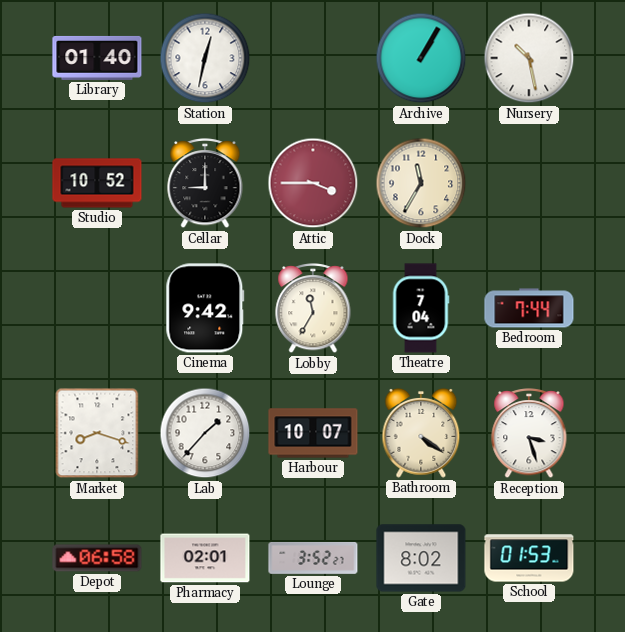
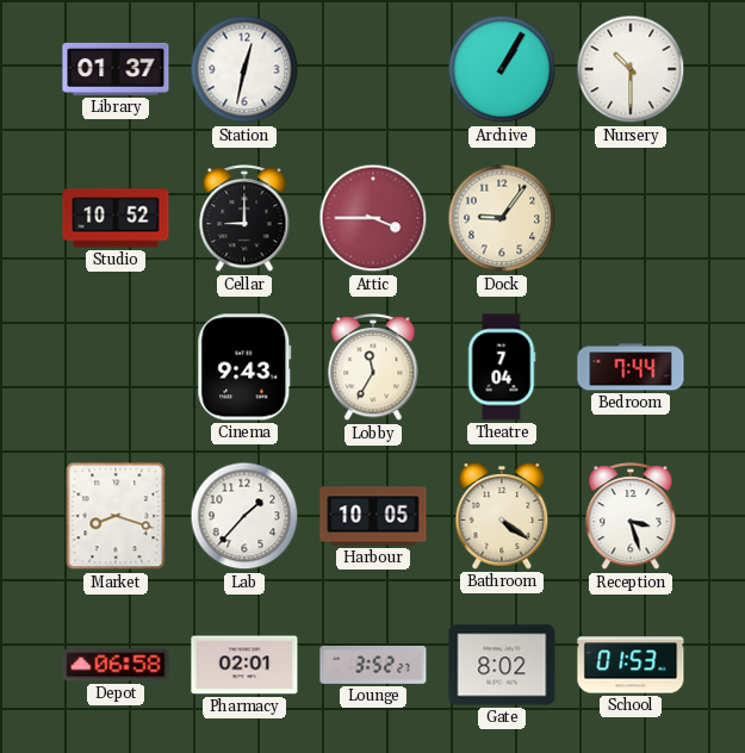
Library: 01:40 -> 01:37 (116, 69)
Nursery: 10:28 -> 10:30 (631, 69)
Dock: 11:35 -> 9:06 (502, 218)
Cinema: 9:42 -> 9:43 (244, 367)
Harbour: 10:07 -> 10:05 (373, 516)
